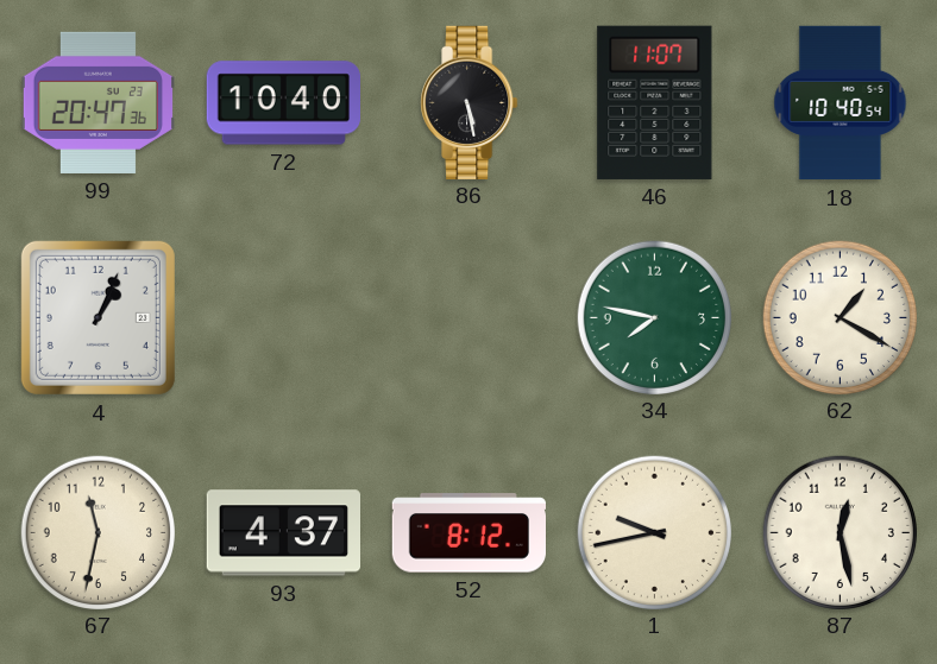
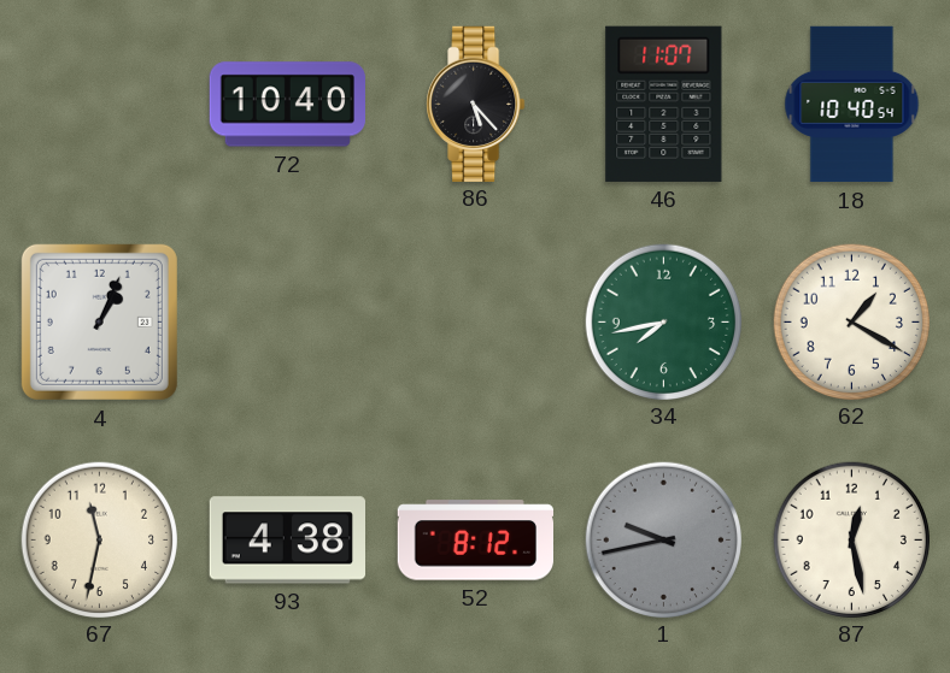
99: 20:47 -> none (98, 102)
86: 5:28 -> 5:23 (476, 104)
34: 7:47 -> 7:43 (663, 321)
93: 4:37 -> 4:38 (287, 541)
1 dial: cream -> grey (663, 539)
